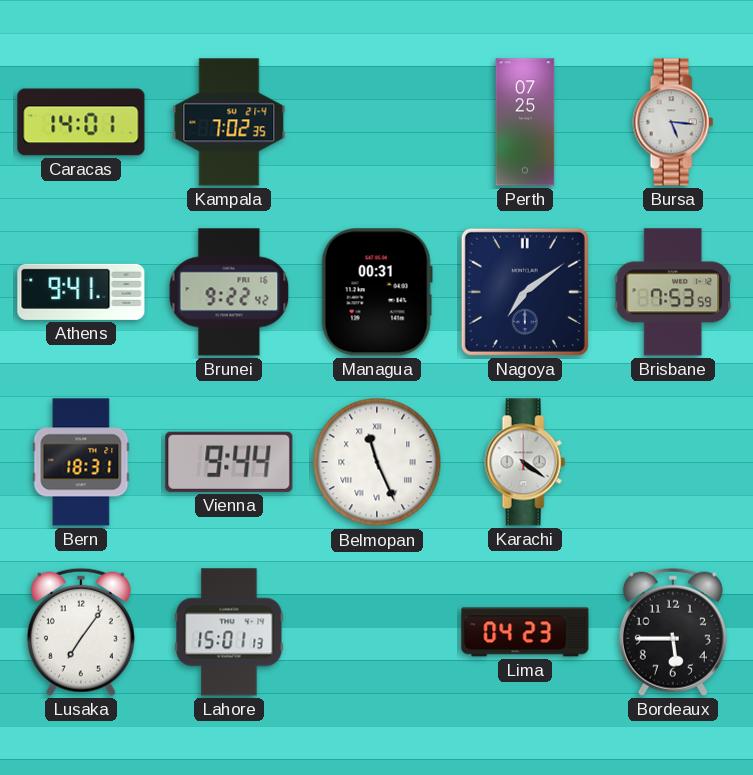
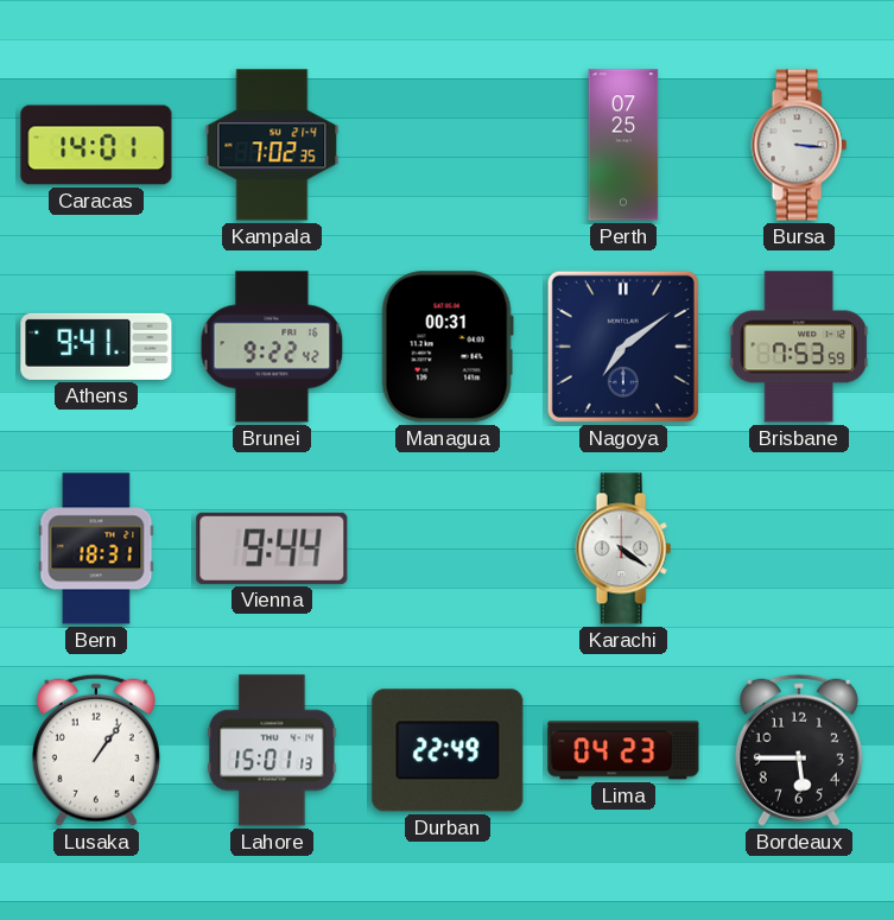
Bursa: 5:16 -> 3:16 (799, 145)
Belmopan: 11:26 -> none (377, 462)
Lusaka: 7:06 -> 1:06 (96, 750)
Durban: none -> 22:49 (448, 750)
